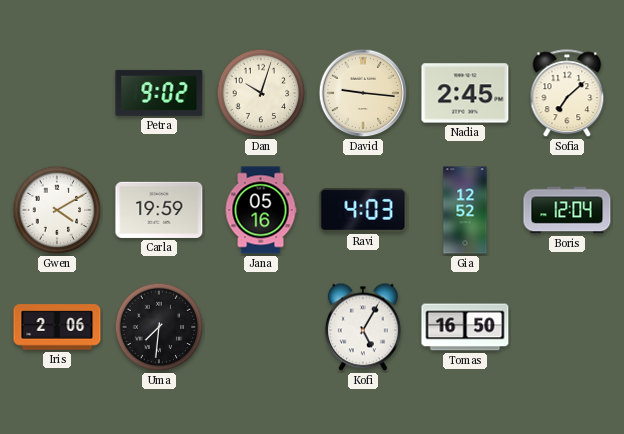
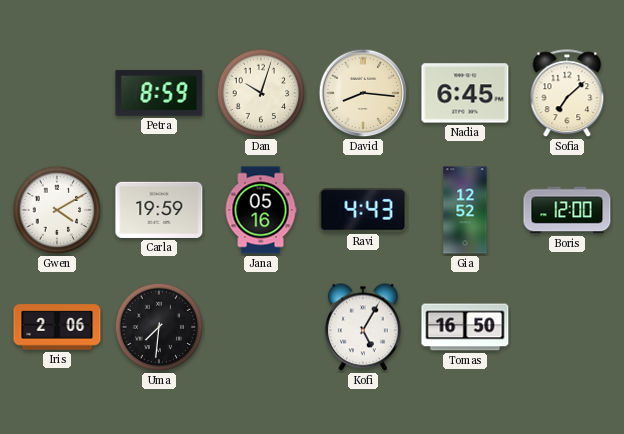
Petra: 9:02 -> 8:59 (159, 93)
David: 9:16 -> 8:16 (363, 93)
Nadia: 2:45 -> 6:45 (465, 93)
Ravi: 4:03 -> 4:43 (363, 210)
Boris: 12:04 -> 12:00 (567, 210)
